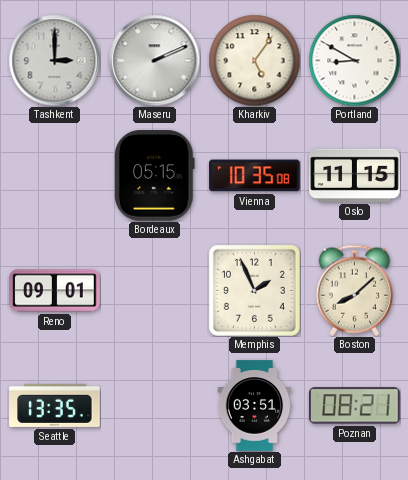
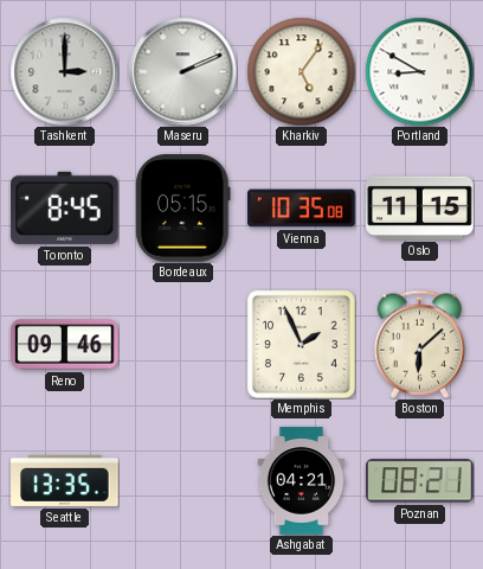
Toronto: none -> 8:45 (65, 207)
Reno: 09:01 -> 09:46 (65, 345)
Boston: 8:08 -> 6:08 (420, 344)
Ashgabat: 03:51 -> 04:21 (302, 481)
